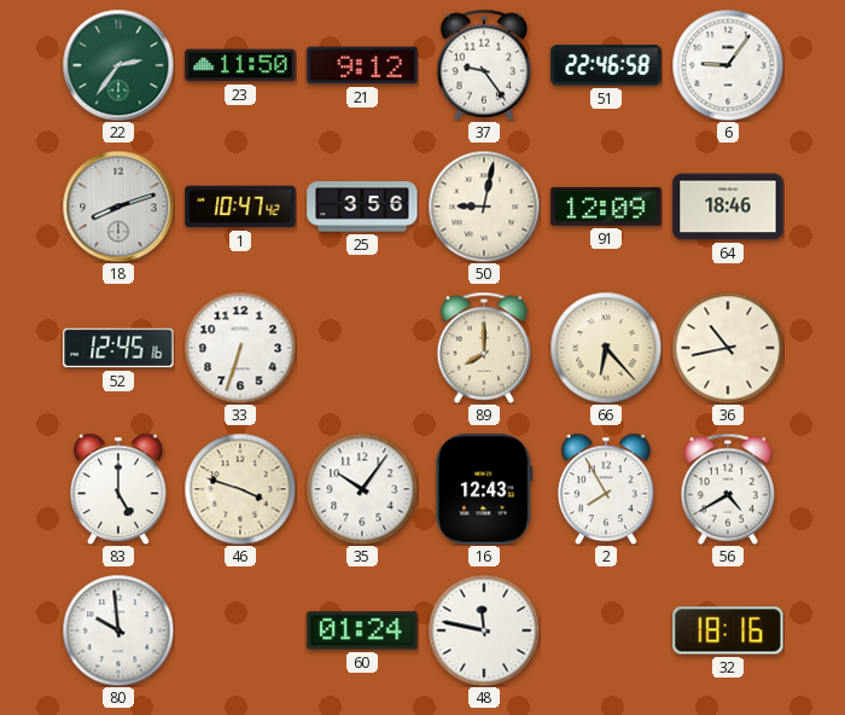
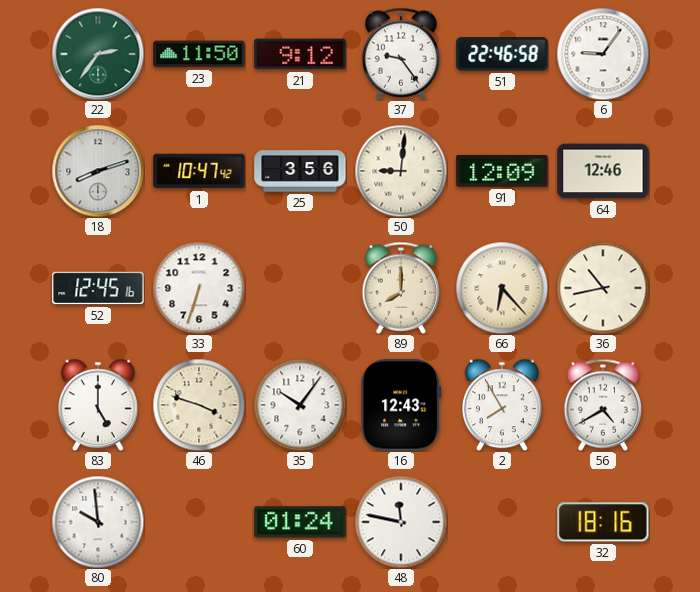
50: 9:02 -> 9:01 (401, 171)
64: 18:46 -> 12:46 (603, 171)
